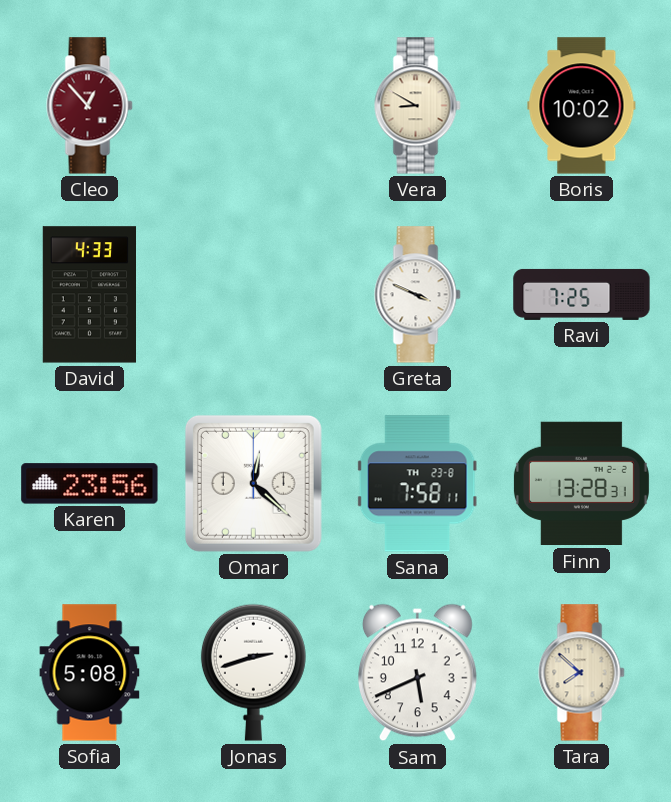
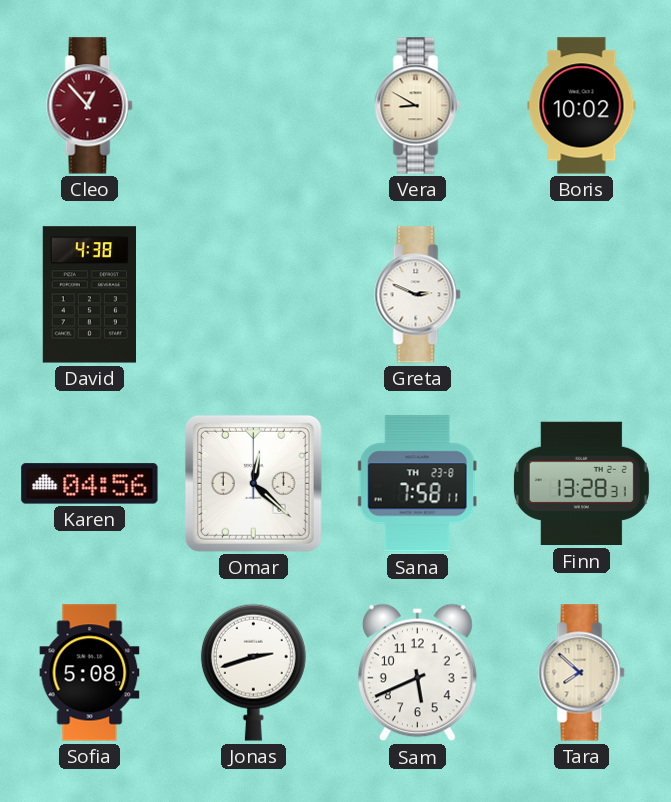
David: 4:33 -> 4:38 (89, 295)
Greta: 3:49 -> 2:49 (418, 295)
Ravi: 7:25 -> none (582, 294)
Karen: 23:56 -> 04:56 (90, 484)
